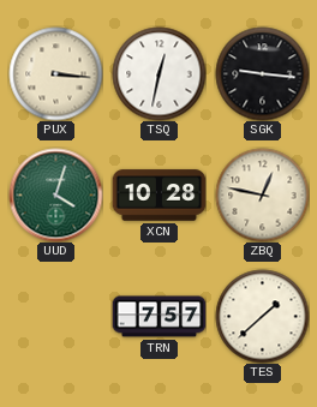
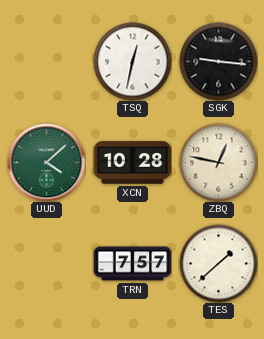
PUX: 3:16 -> none (55, 73)
UUD: 4:03 -> 4:08 (46, 162)
